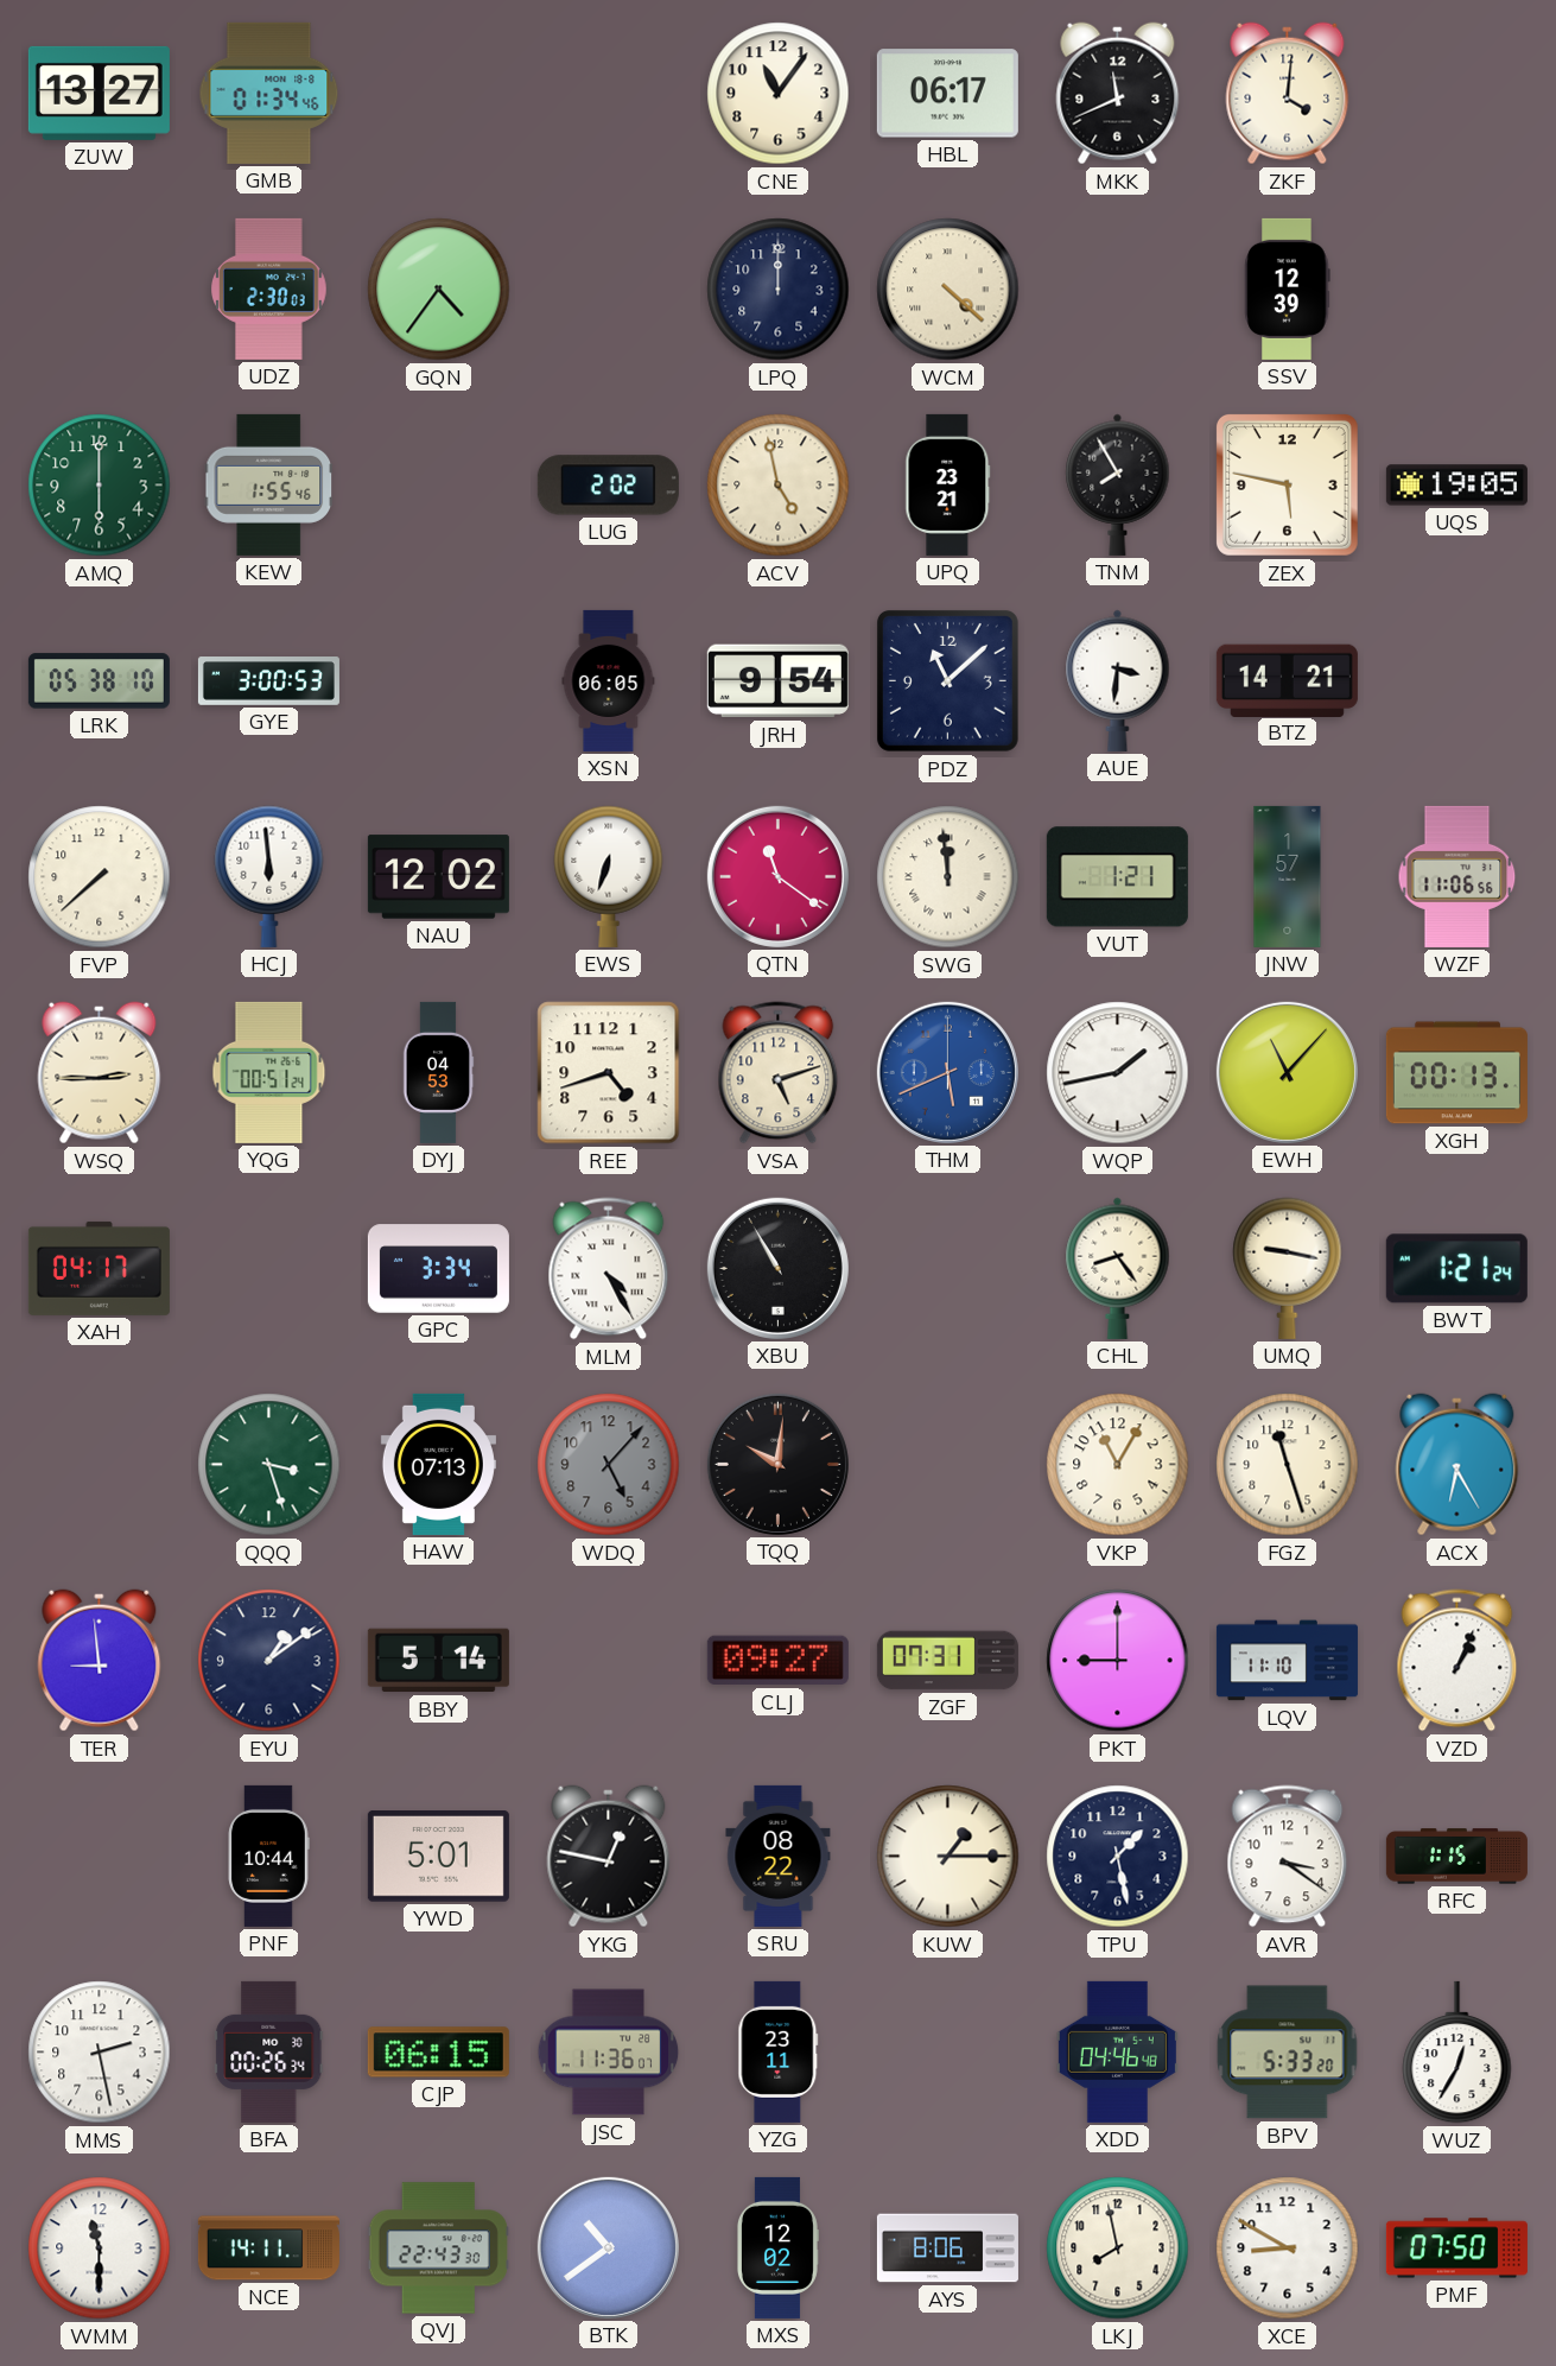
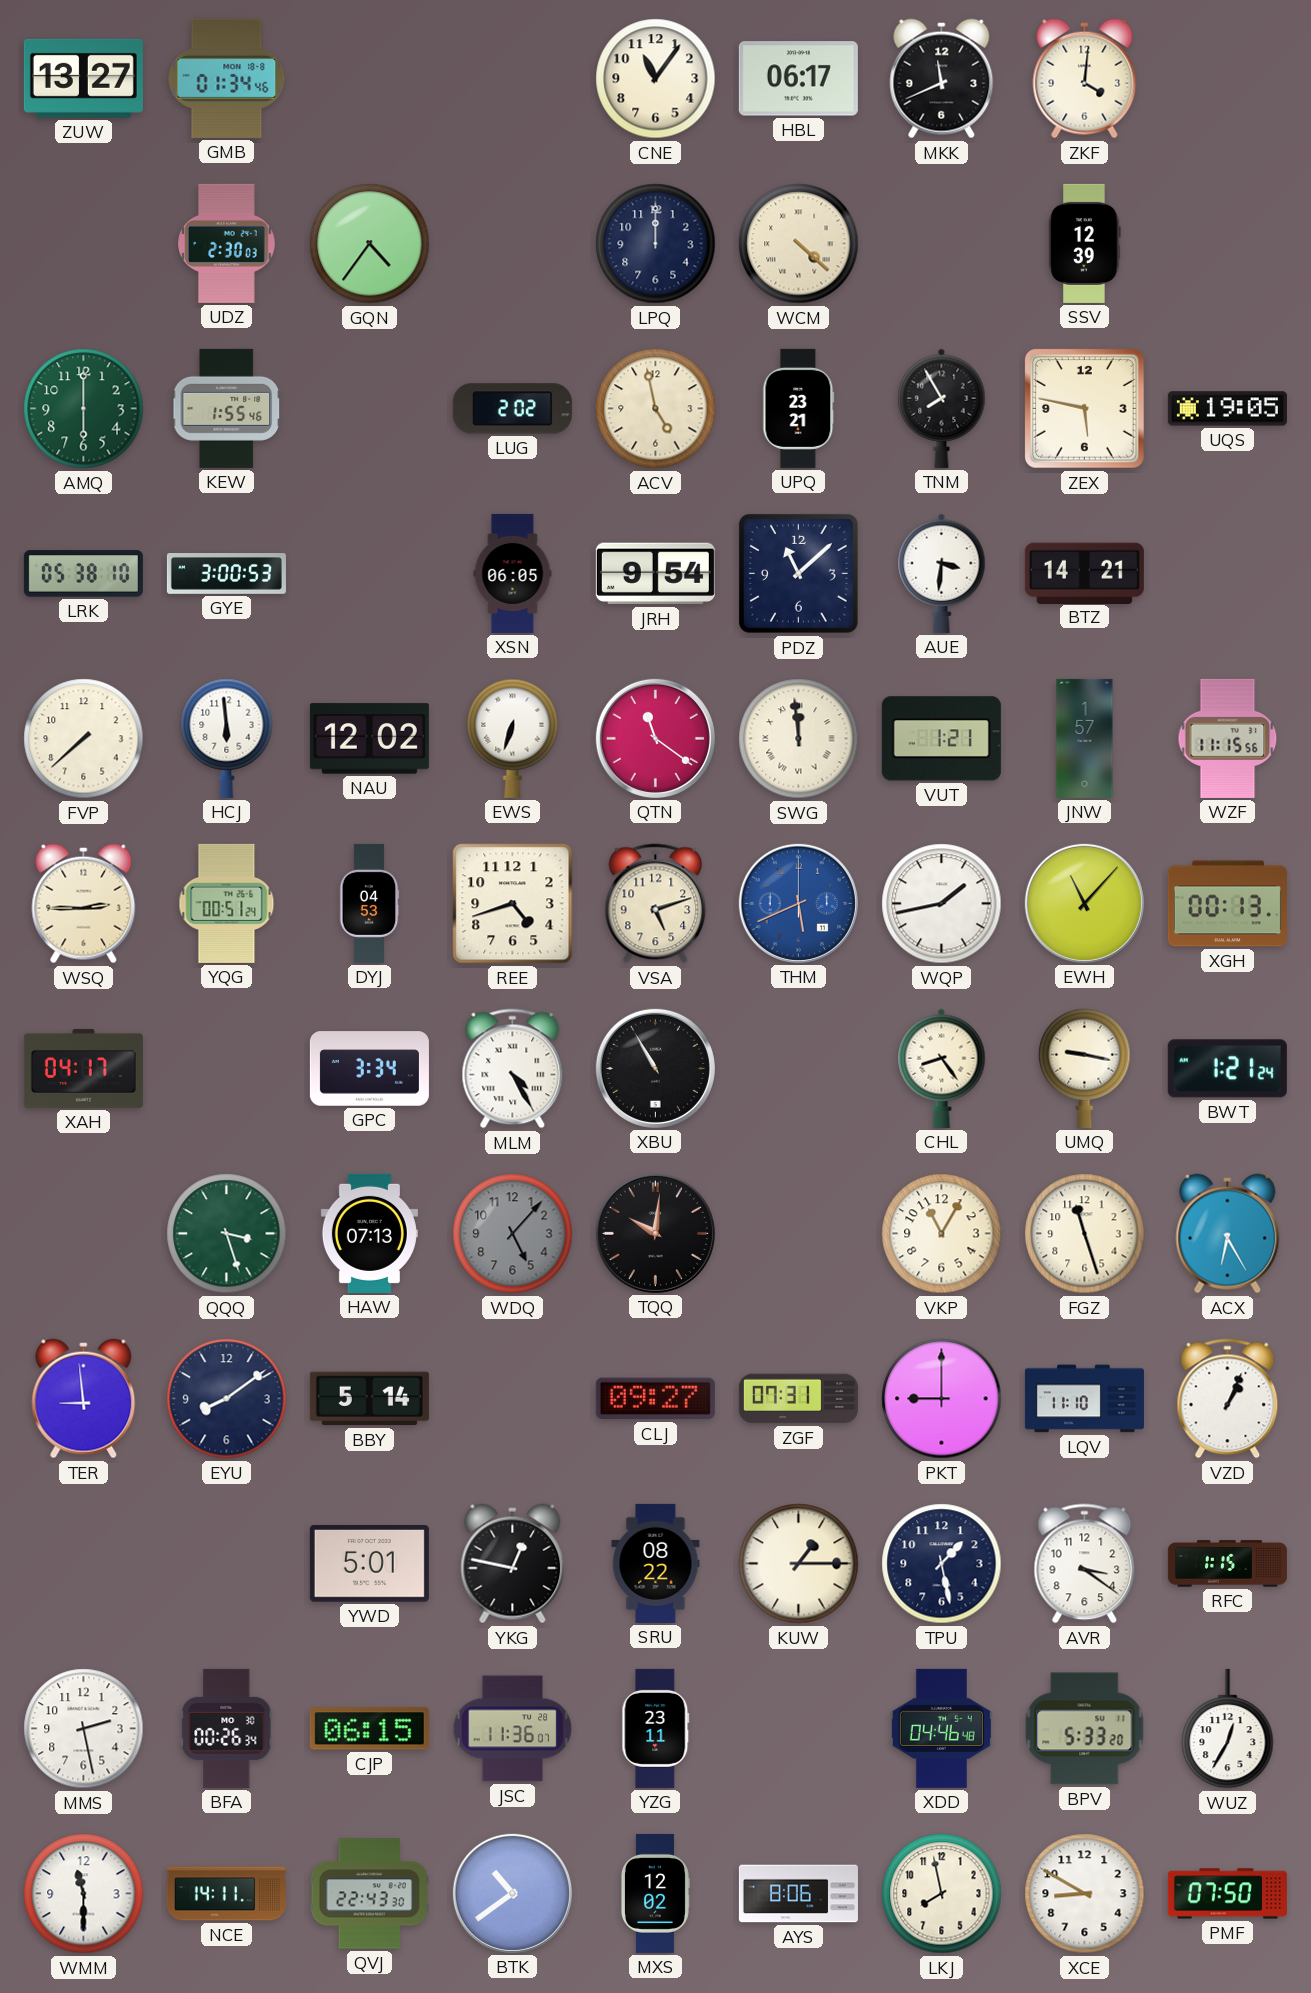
WZF: 11:06 -> 11:15 (1228, 738)
EYU: 1:09 -> 8:09 (227, 1399)
PNF: 10:44 -> none (268, 1856)
